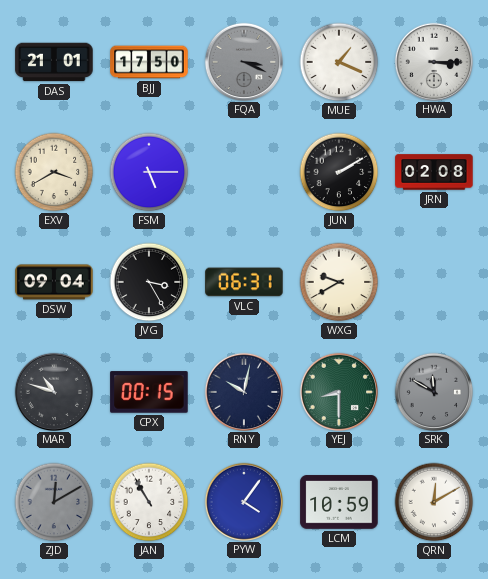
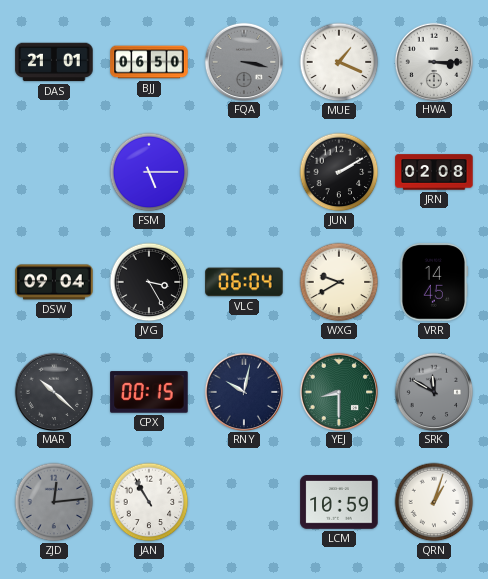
BJJ: 17:50 -> 06:50 (149, 62)
FQA: 3:19 -> 3:17 (243, 61)
EXV: 3:40 -> none (54, 172)
VLC: 06:31 -> 06:04 (244, 282)
VRR: none -> 14:45 (434, 282)
MAR: 10:48 -> 10:22 (53, 391)
ZJD: 12:10 -> 12:14 (54, 502)
PYW: 4:06 -> none (243, 501)
QRN: 12:10 -> 1:03 (434, 502)
